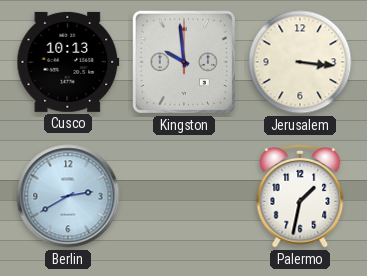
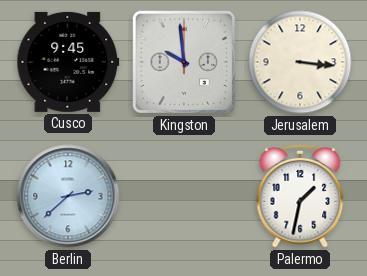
Cusco: 10:13 -> 9:45 (68, 62)
Berlin: 2:40 -> 2:38 (68, 196)
